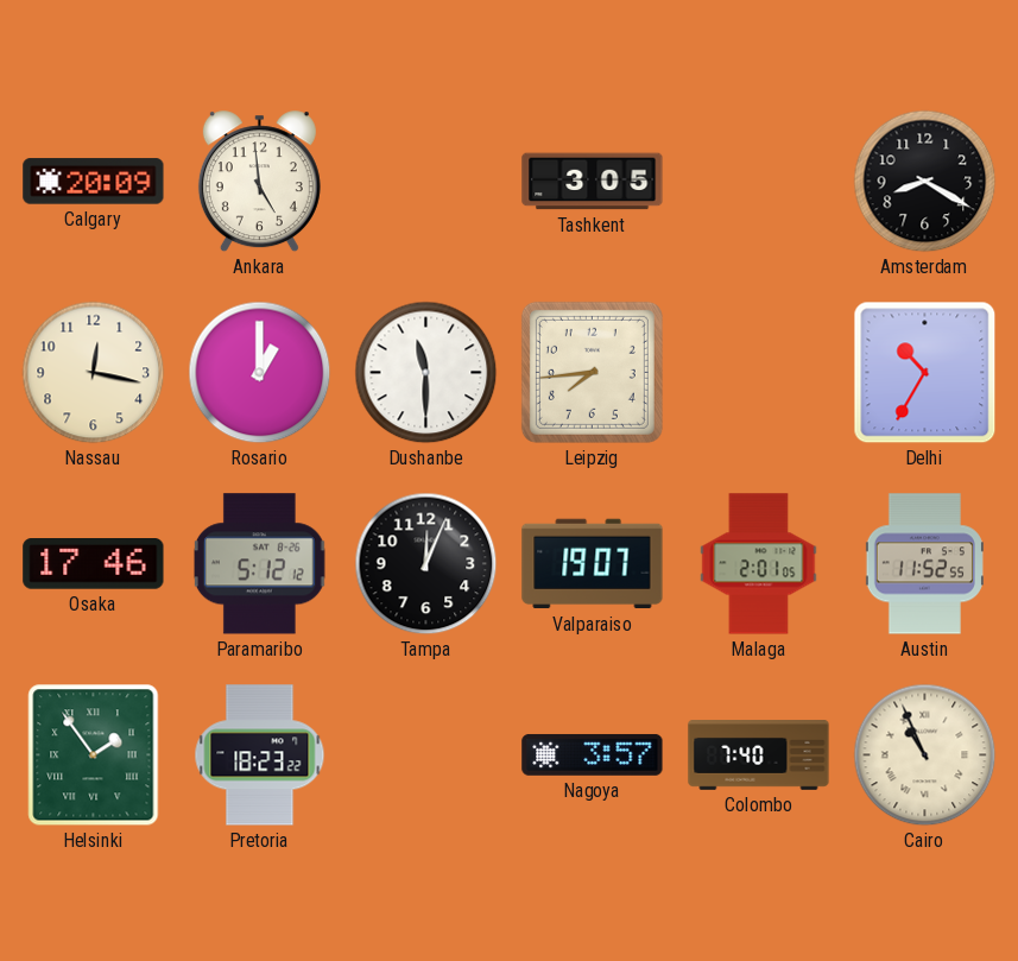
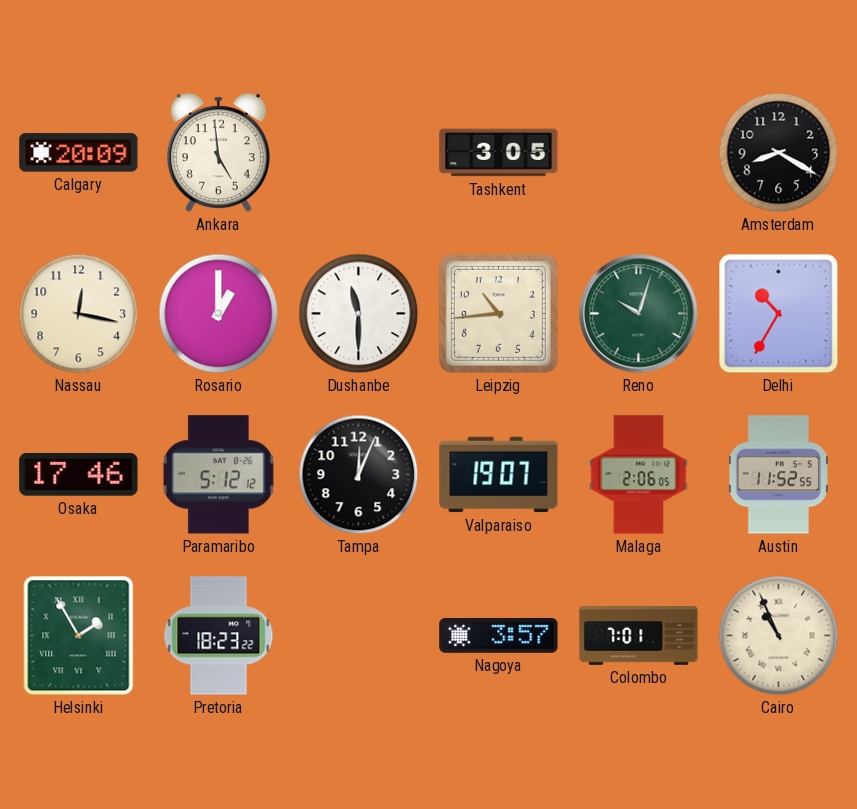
Leipzig: 7:44 -> 10:44 (498, 313)
Reno: none -> 10:03 (639, 314)
Malaga: 2:01 -> 2:06 (639, 475)
Helsinki: 1:54 -> 1:55 (79, 636)
Colombo: 7:40 -> 7:01 (639, 636)
